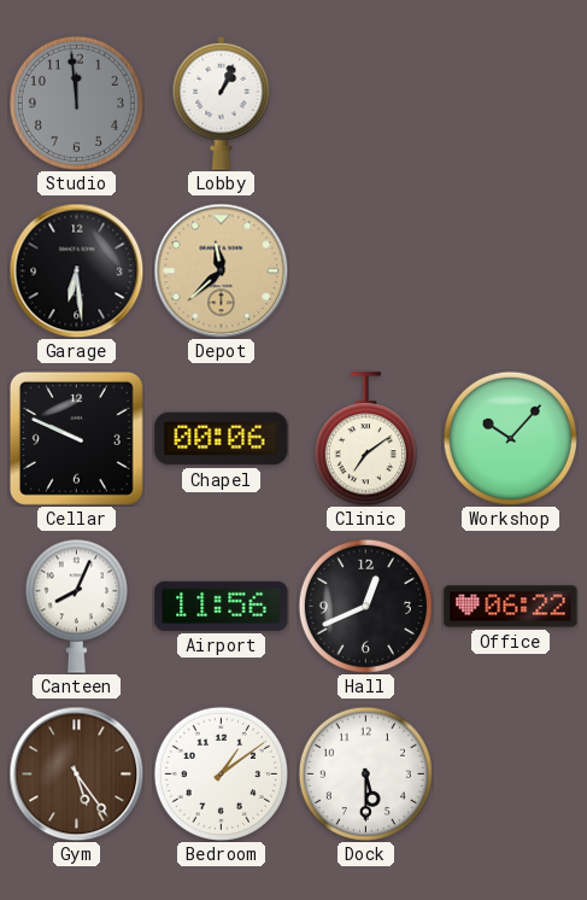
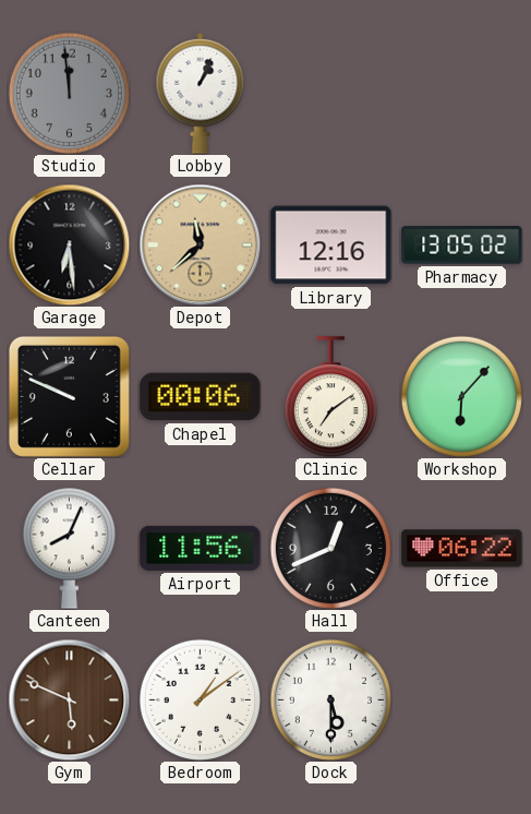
Library: none -> 12:16 (331, 246)
Pharmacy: none -> 13:05 (462, 246)
Workshop: 10:07 -> 6:07 (461, 396)
Gym: 5:24 -> 5:49 (69, 699)
